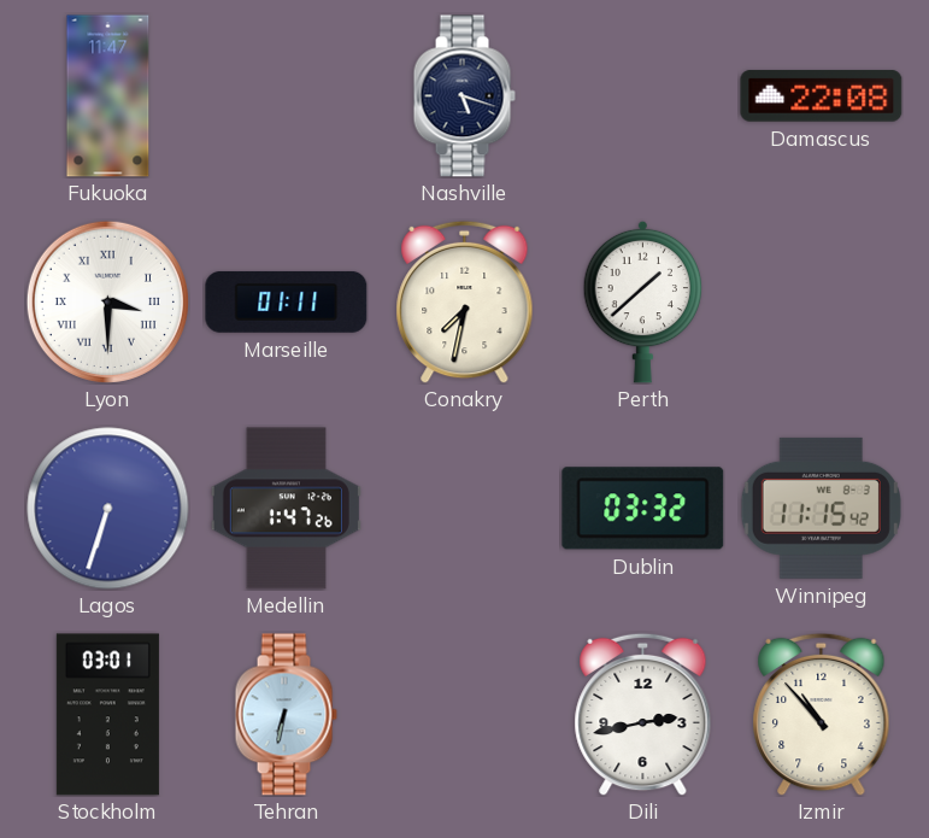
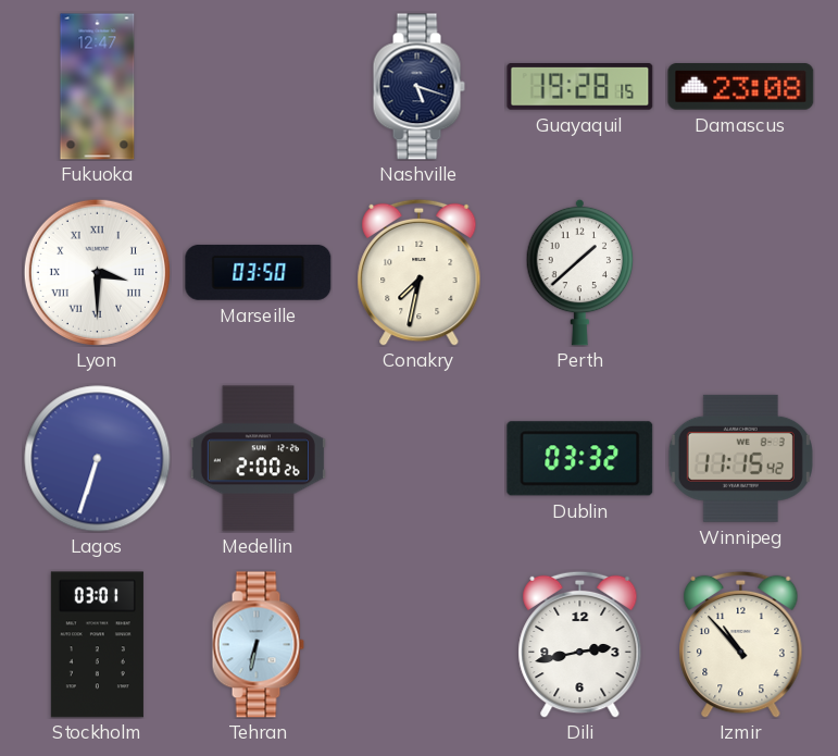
Fukuoka: 11:47 -> 12:47 (98, 87)
Guayaquil: none -> 19:28 (580, 87)
Damascus: 22:08 -> 23:08 (741, 87)
Marseille: 01:11 -> 03:50 (259, 272)
Medellin: 1:47 -> 2:00 (258, 459)
